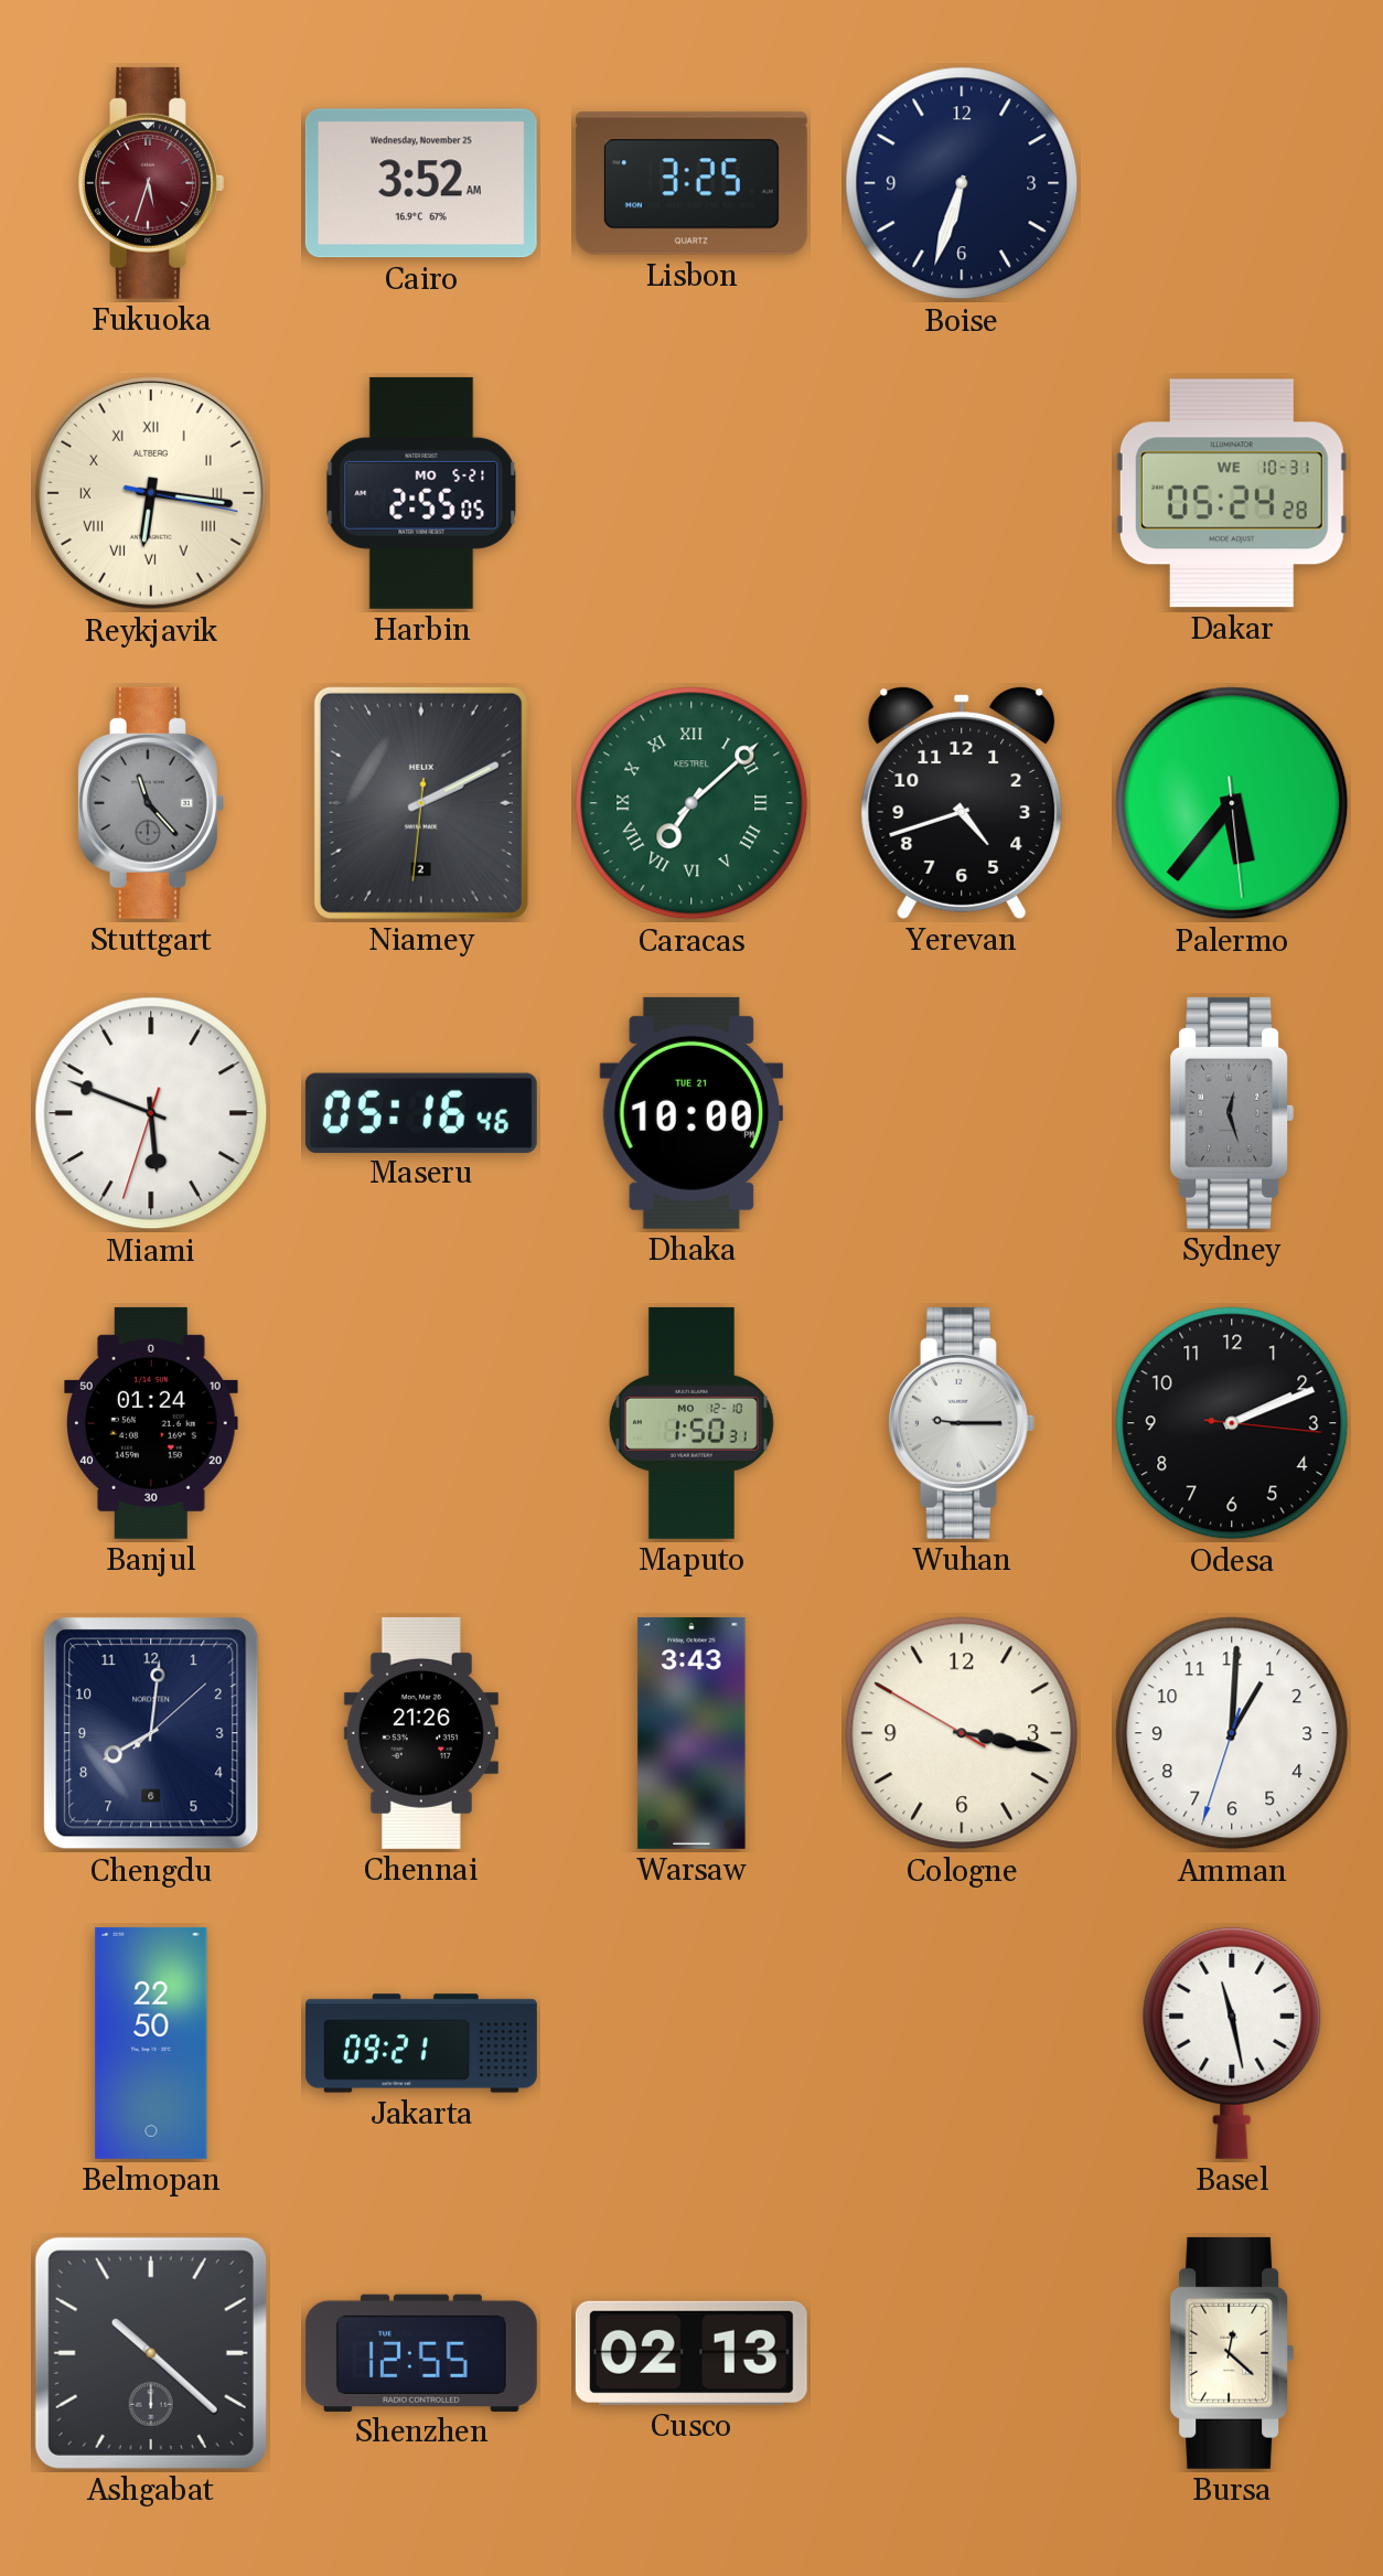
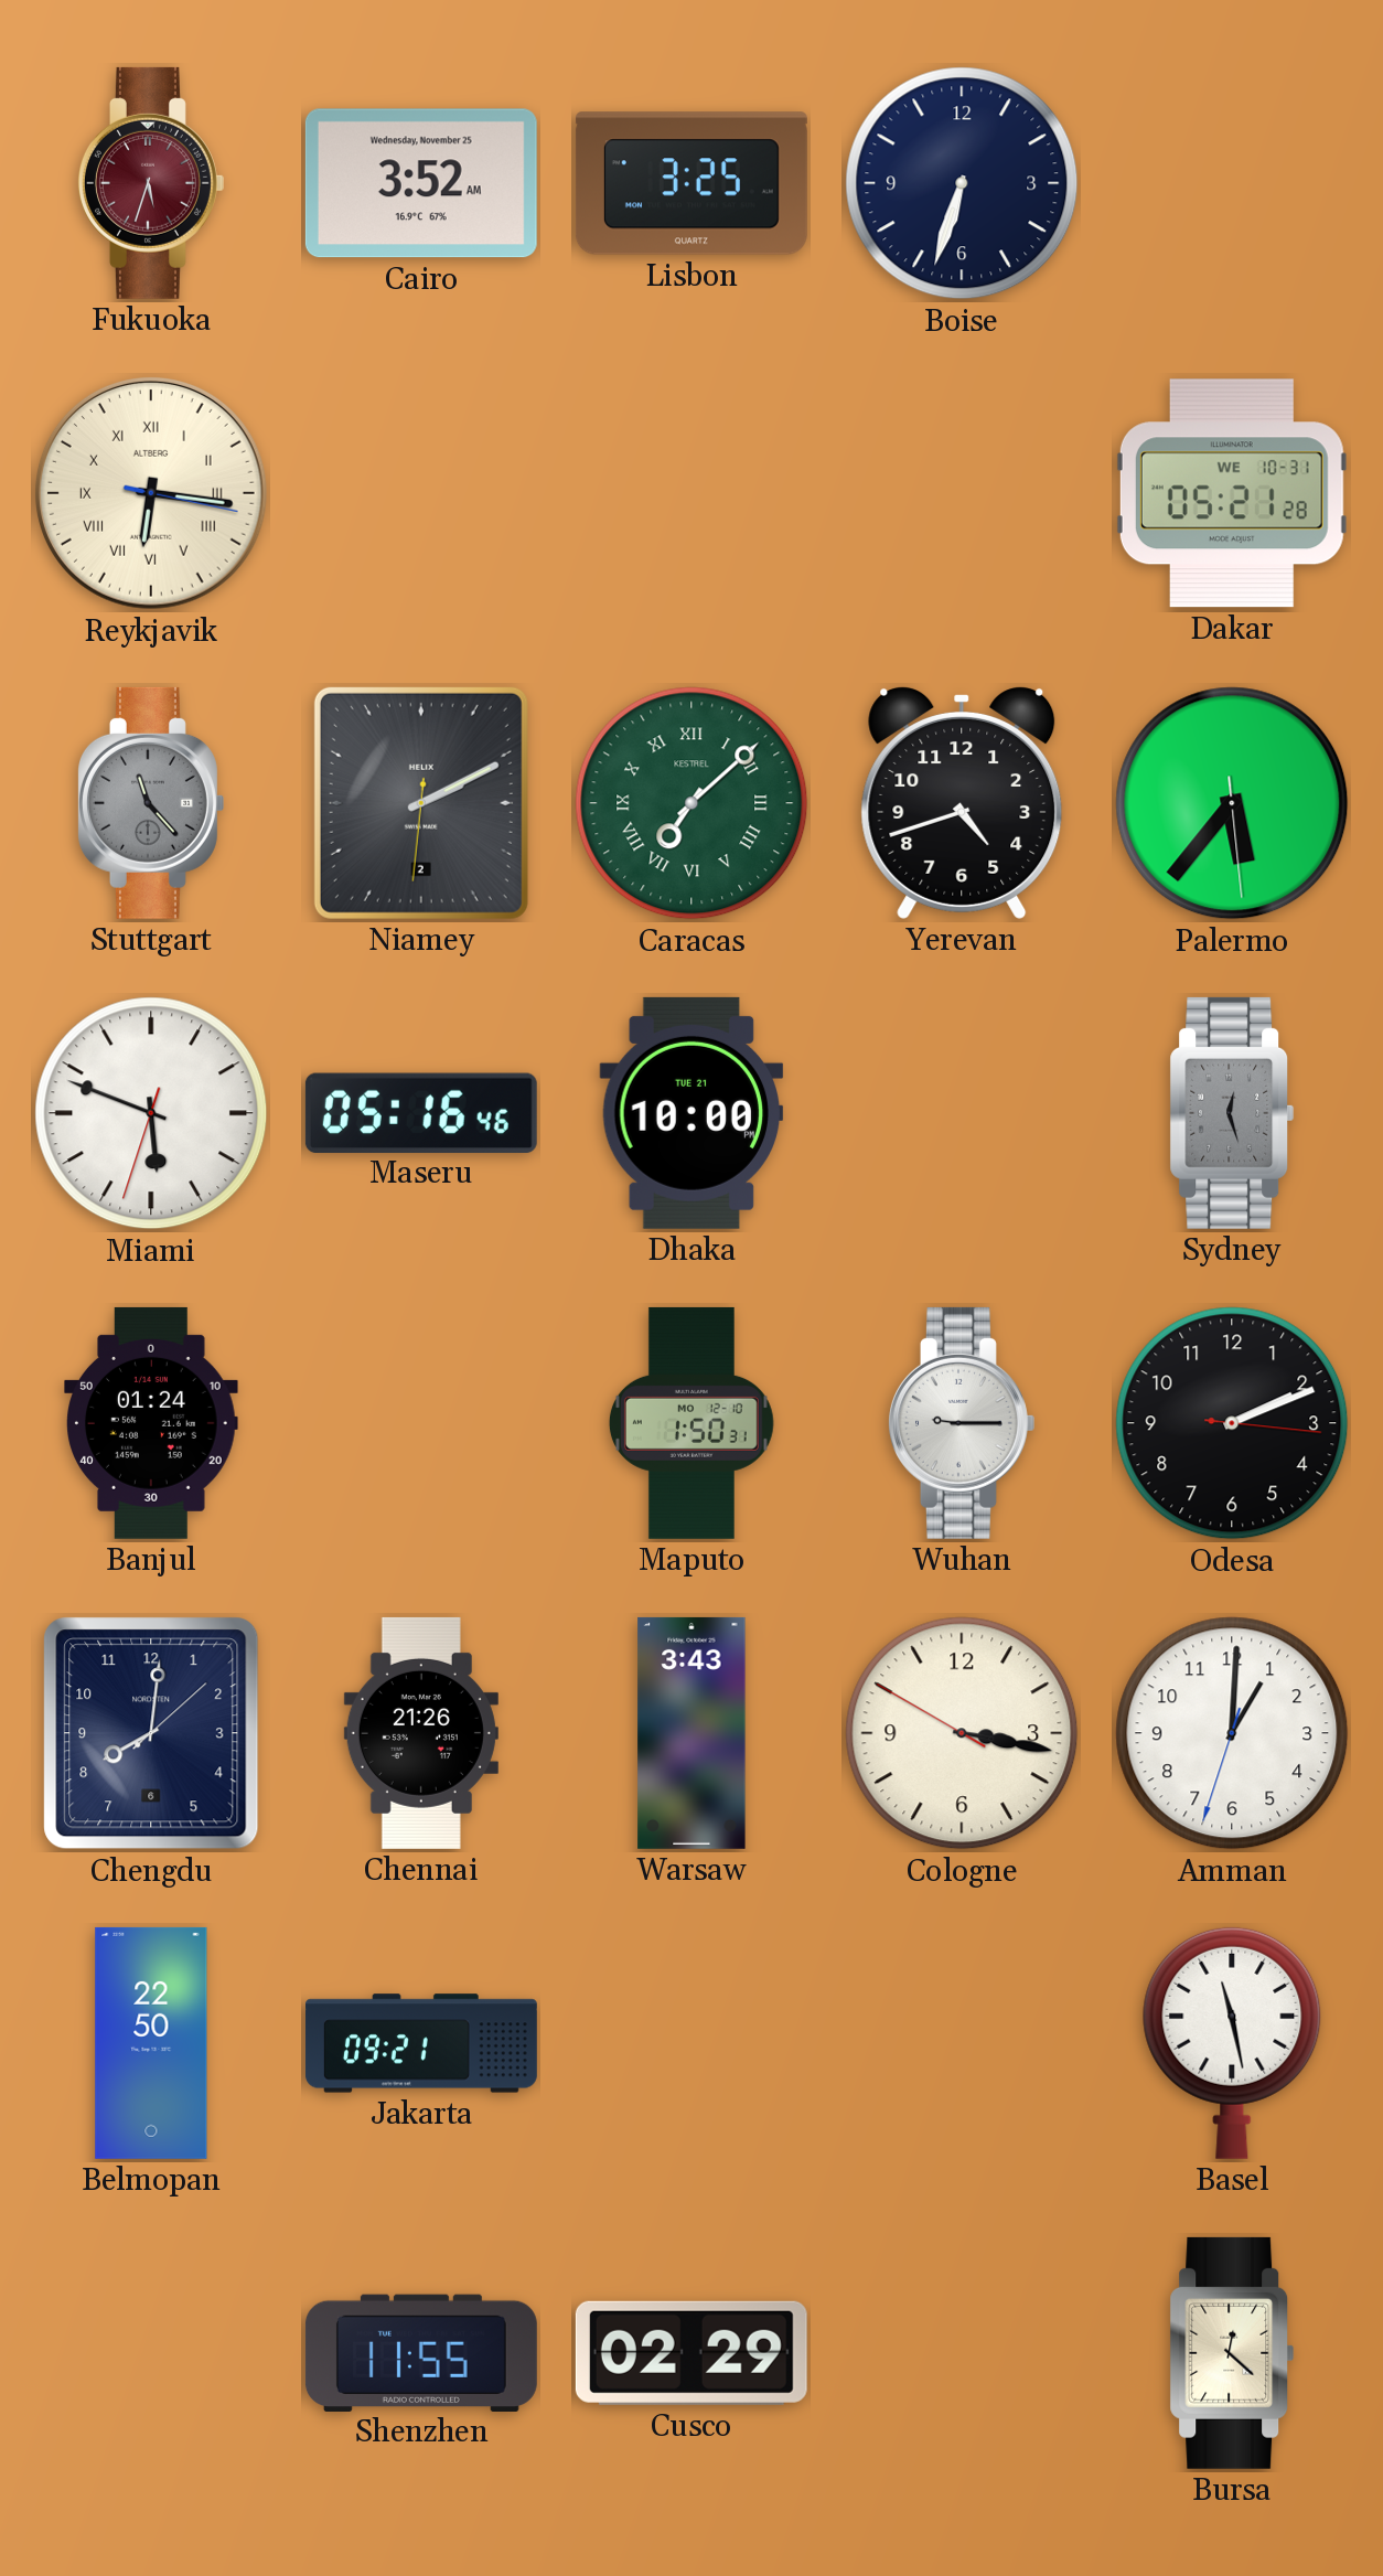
Harbin: 2:55 -> none (421, 493)
Dakar: 05:24 -> 05:21 (1232, 493)
Ashgabat: 10:22 -> none (151, 2353)
Shenzhen: 12:55 -> 11:55 (421, 2352)
Cusco: 02:13 -> 02:29 (691, 2353)
